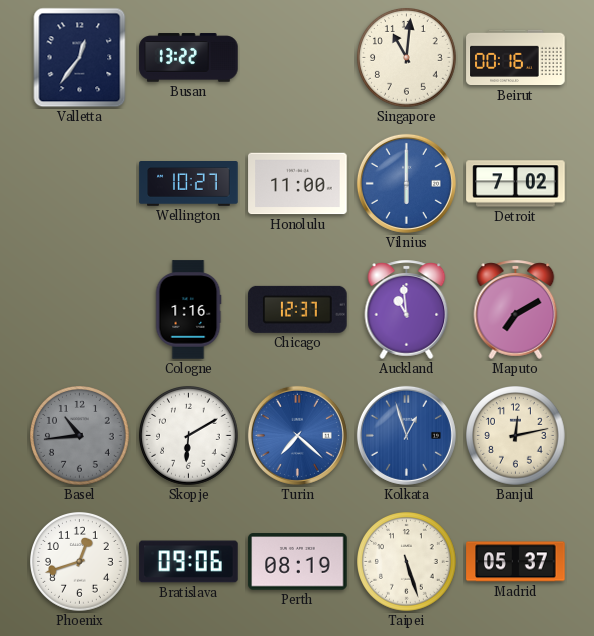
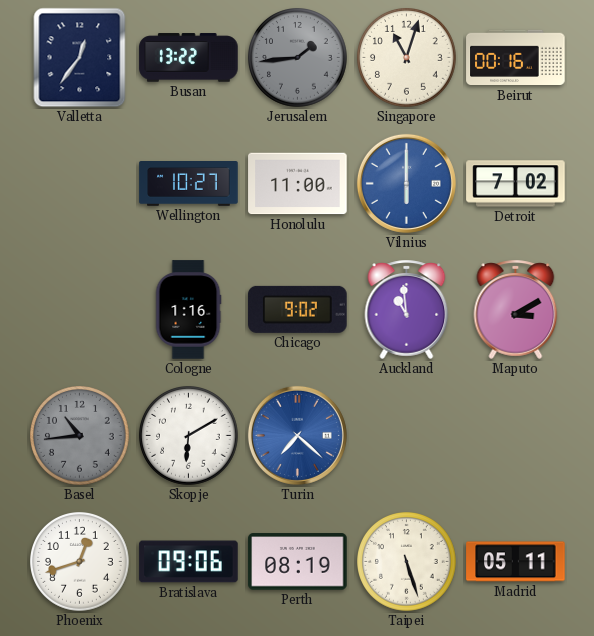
Jerusalem: none -> 1:44 (298, 58)
Singapore: 11:01 -> 11:03 (407, 58)
Chicago: 12:37 -> 9:02 (298, 309)
Maputo: 7:10 -> 3:10 (516, 309)
Kolkata: 12:57 -> none (406, 435)
Banjul: 12:13 -> none (516, 436)
Madrid: 05:37 -> 05:11 (516, 562)
